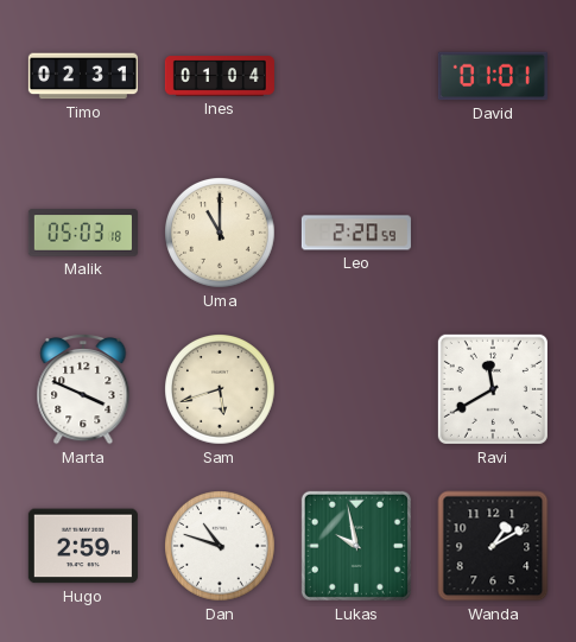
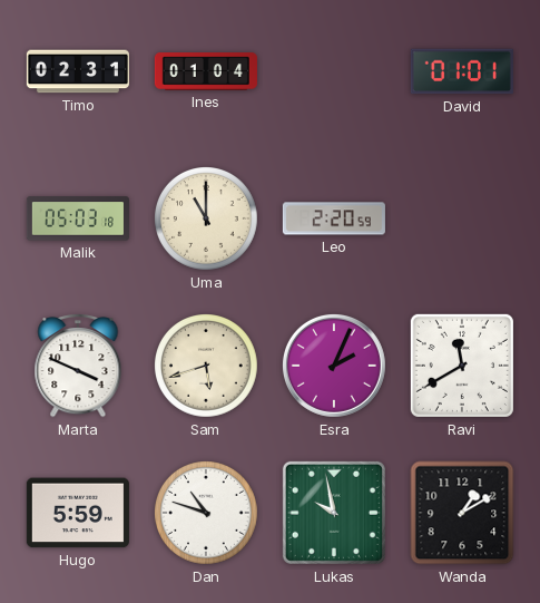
Esra: none -> 2:04 (334, 366)
Hugo: 2:59 -> 5:59 (78, 513)
